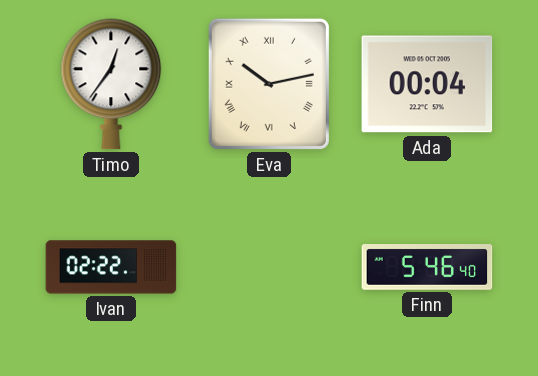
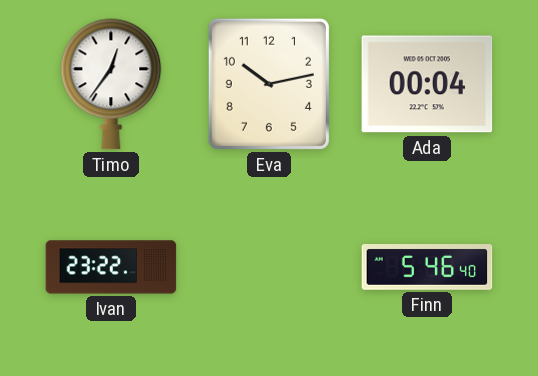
Eva numerals: Roman -> Arabic (269, 84)
Ivan: 02:22 -> 23:22 (111, 267)
